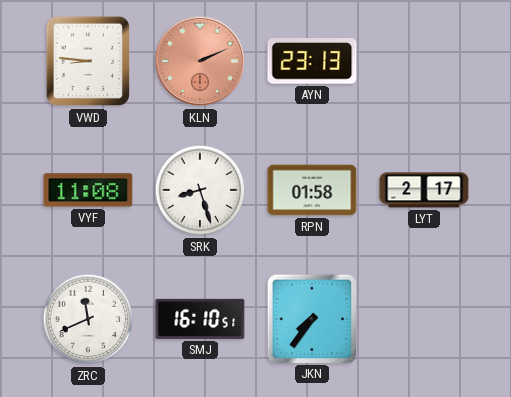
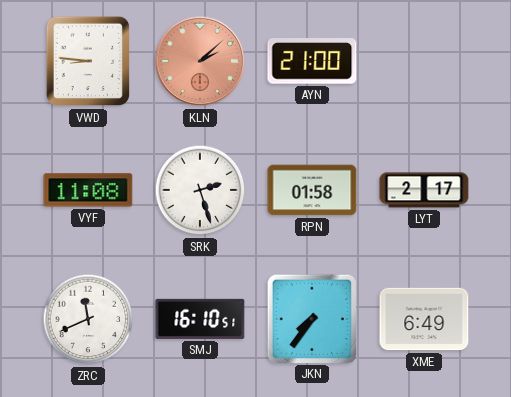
KLN: 2:11 -> 2:08 (200, 61)
AYN: 23:13 -> 21:00 (312, 61)
SRK: 8:27 -> 2:27 (200, 190)
XME: none -> 6:49 (424, 319)
